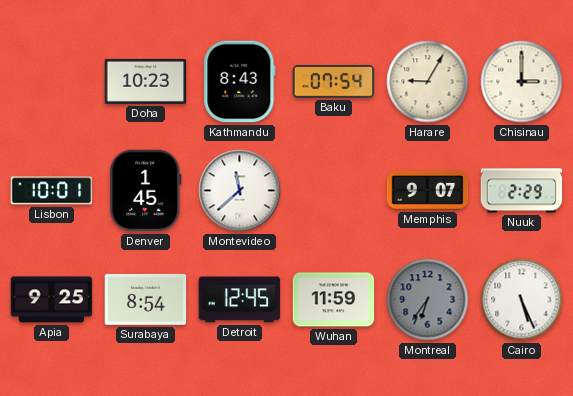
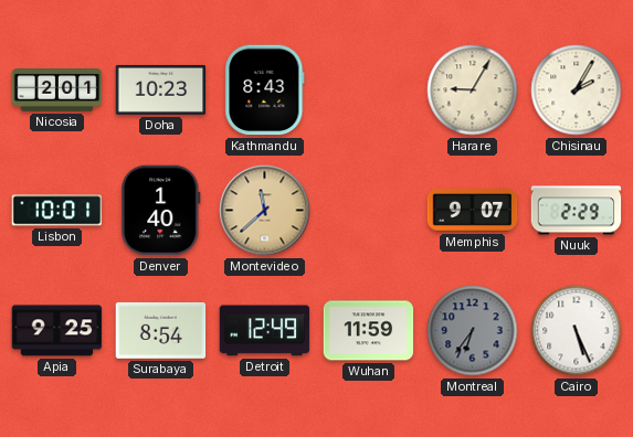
Nicosia: none -> 2:01 (57, 90)
Baku: 07:54 -> none (334, 82)
Chisinau: 3:00 -> 2:05 (577, 90)
Denver: 1:45 -> 1:40 (161, 211)
Montevideo dial: white -> champagne (265, 211)
Detroit: 12:45 -> 12:49 (265, 331)
